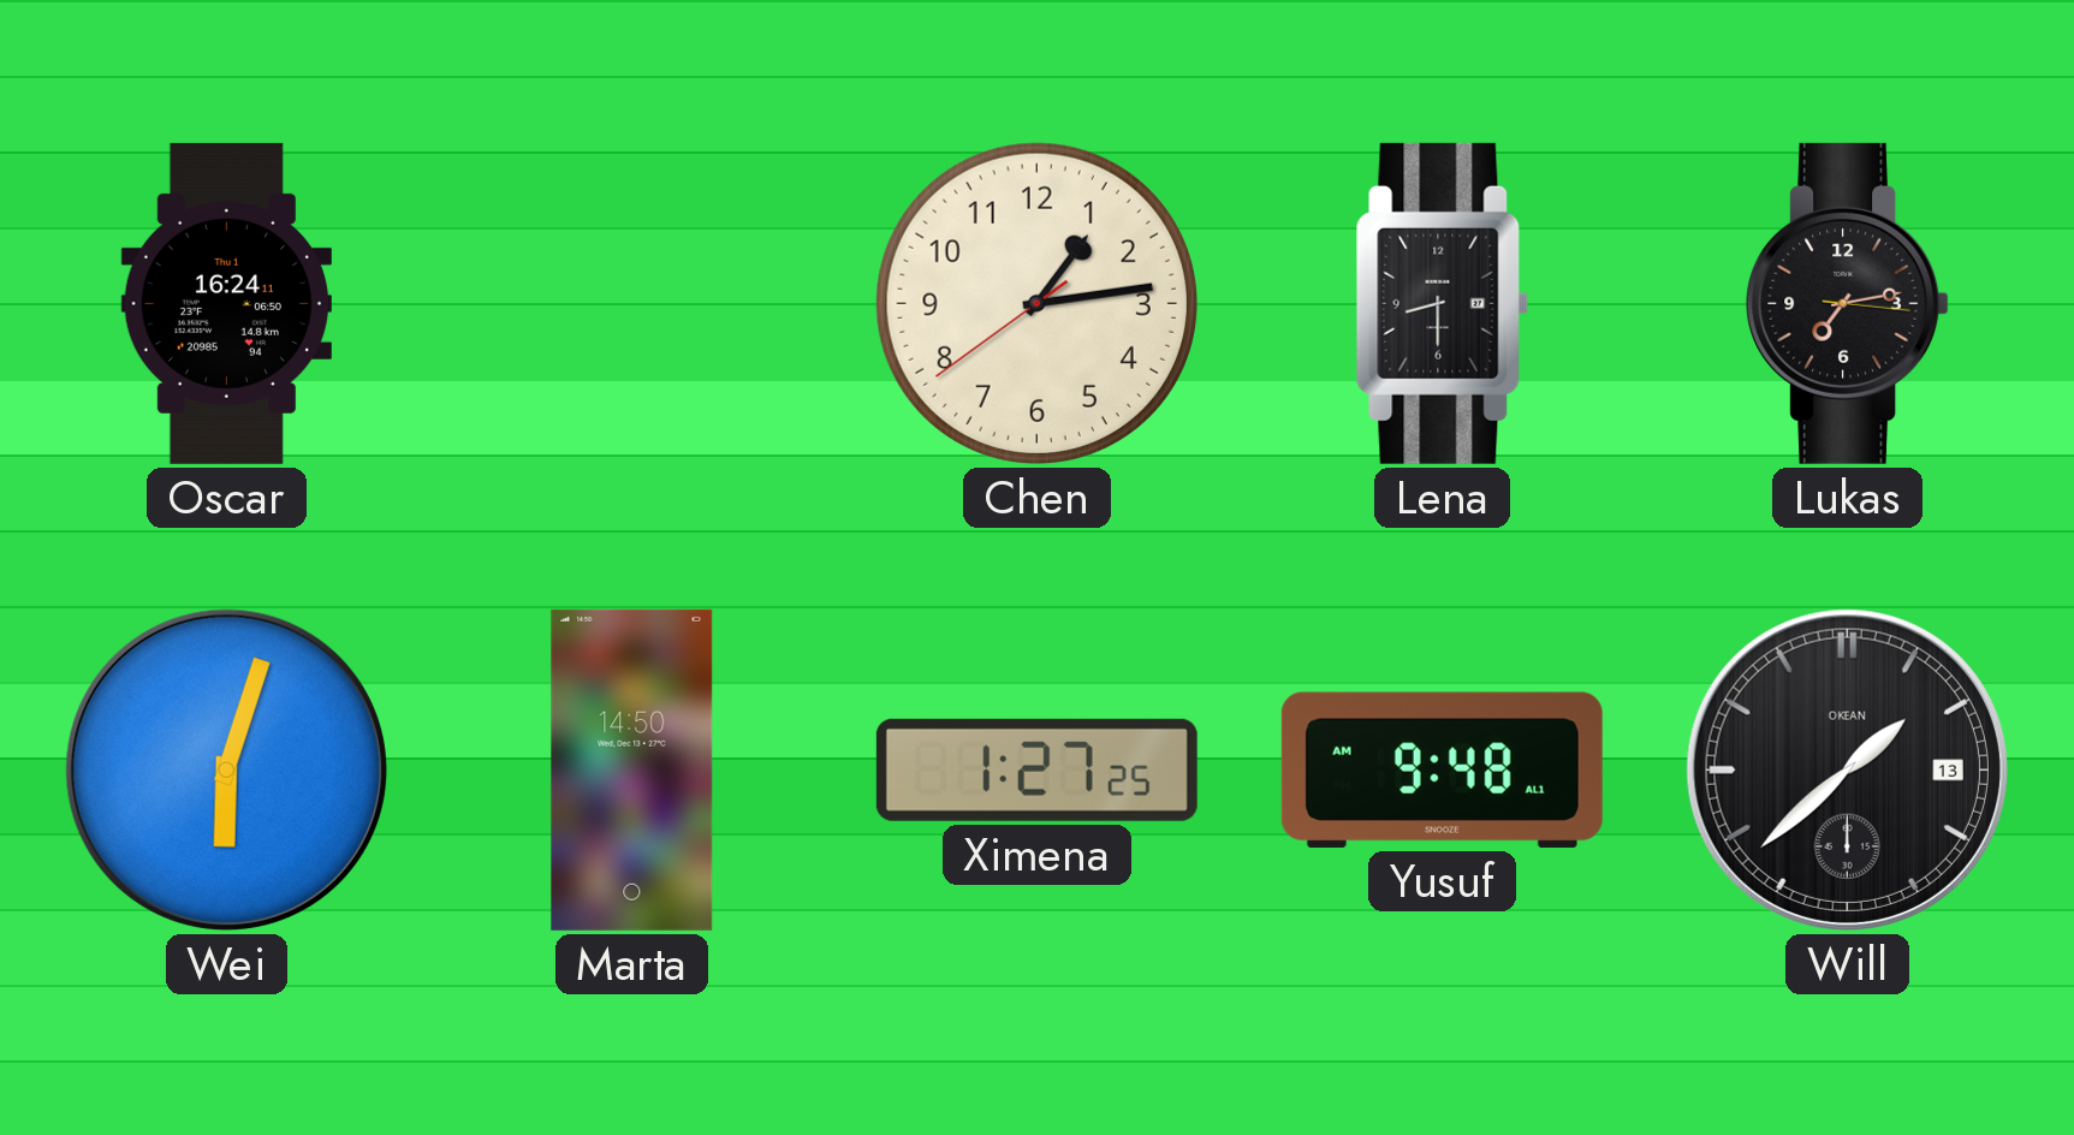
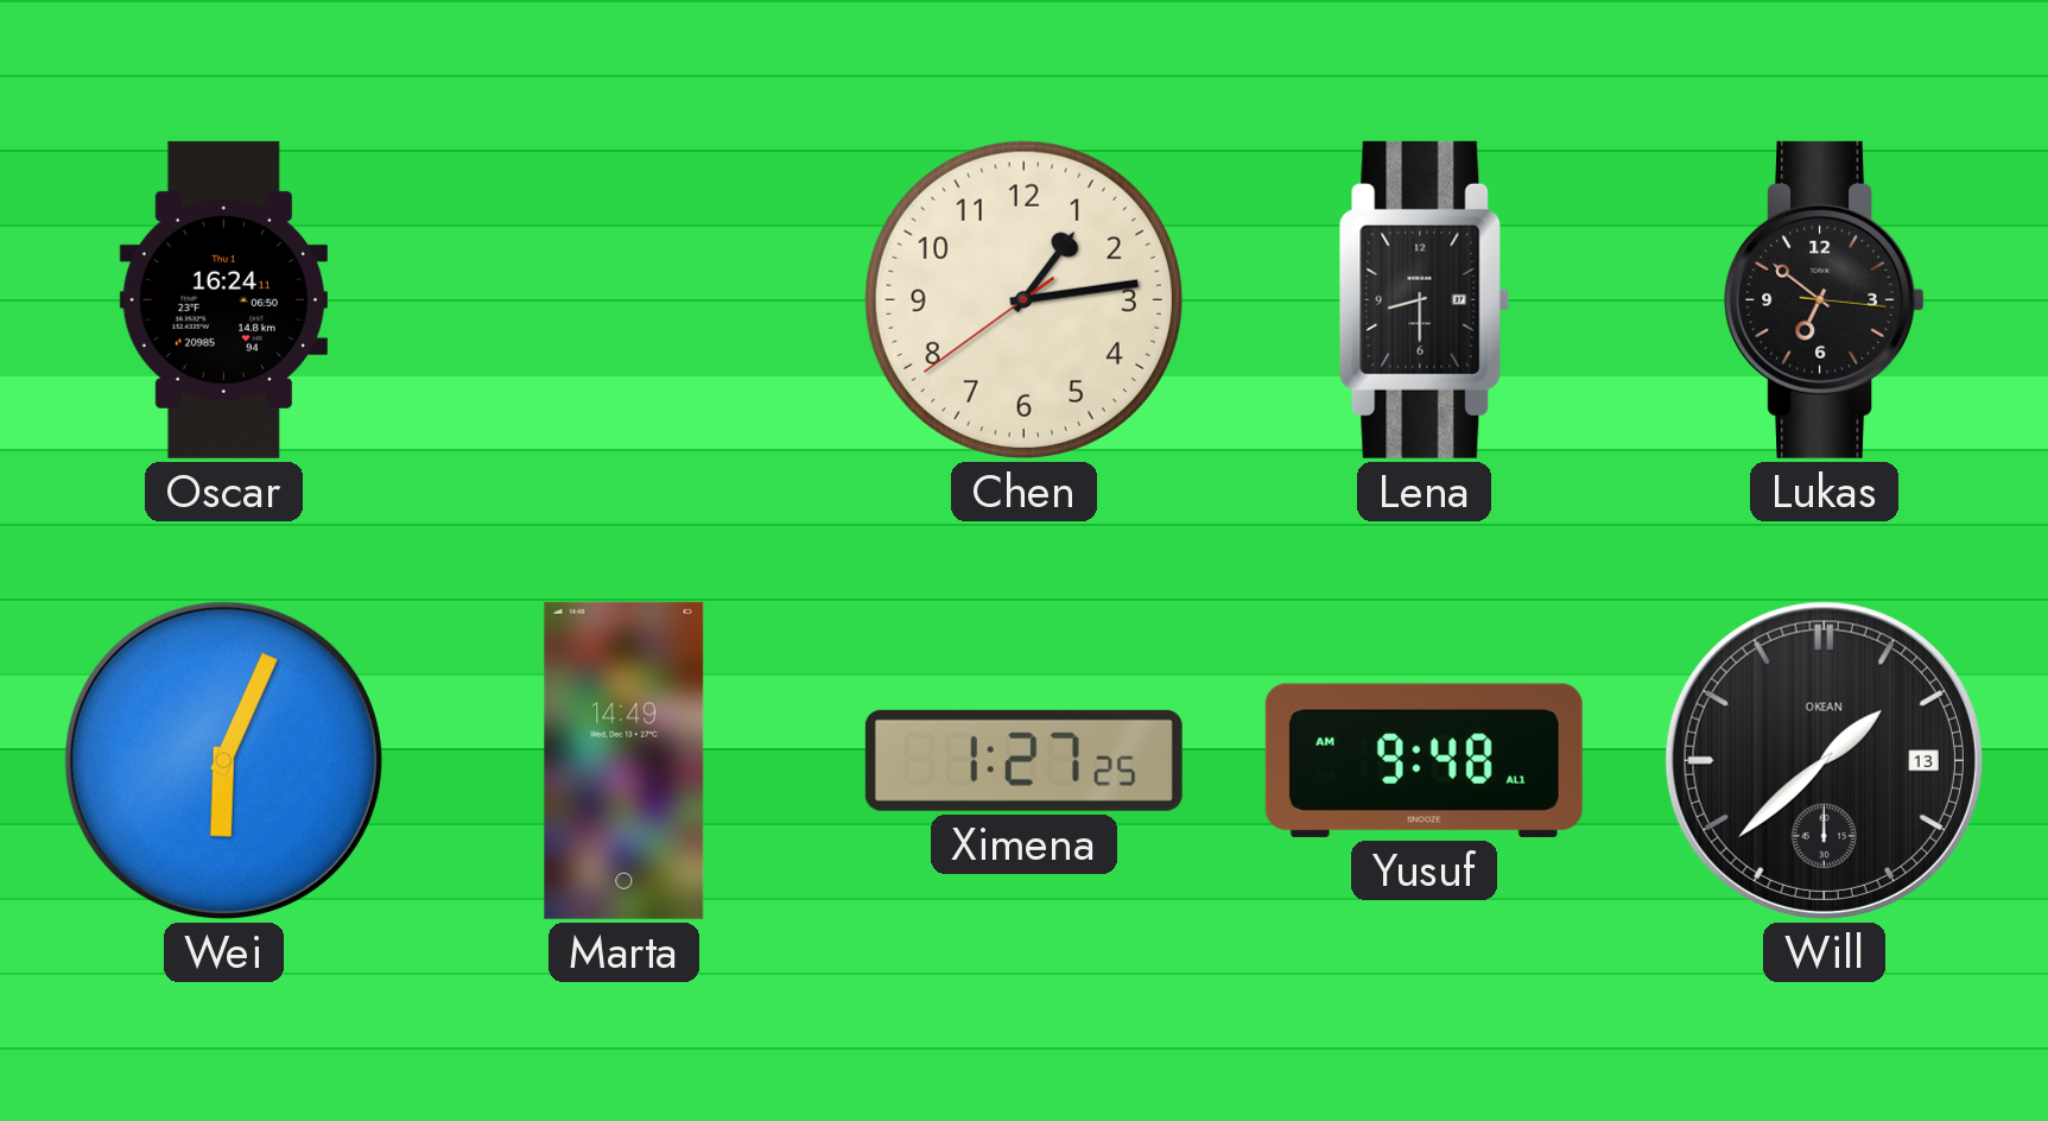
Lukas: 7:13 -> 6:51 (1825, 299)
Wei: 6:03 -> 6:04 (223, 760)
Marta: 14:50 -> 14:49 (624, 760)
